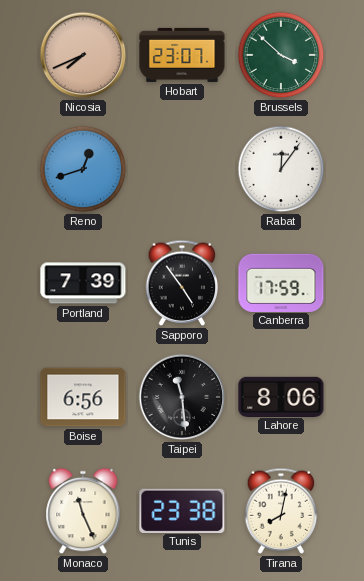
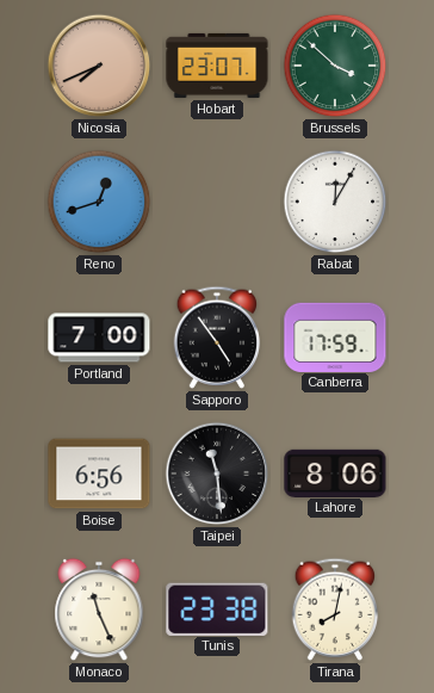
Rabat: 12:06 -> 12:05 (335, 202)
Portland: 7:39 -> 7:00 (99, 338)
